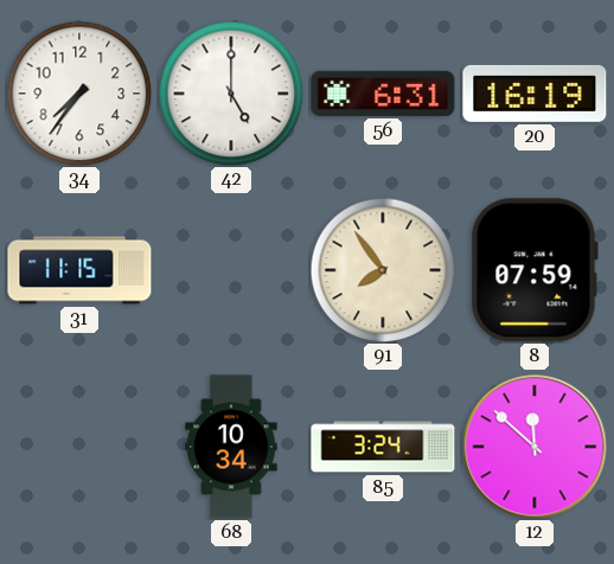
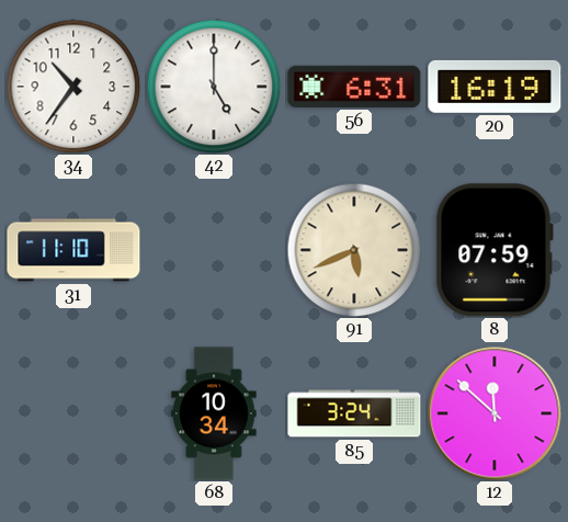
34: 7:36 -> 10:36 (73, 87)
31: 11:15 -> 11:10 (73, 250)
91: 7:54 -> 5:41 (354, 250)
